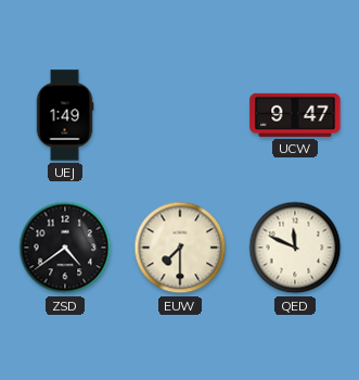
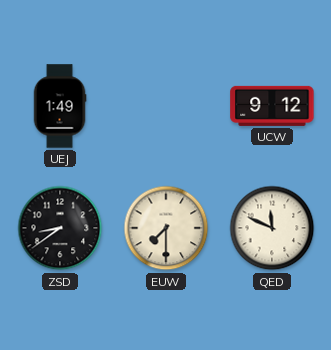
UCW: 9:47 -> 9:12 (272, 106)
ZSD: 4:39 -> 8:39 (60, 228)
